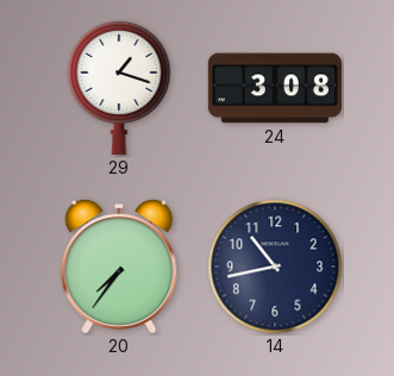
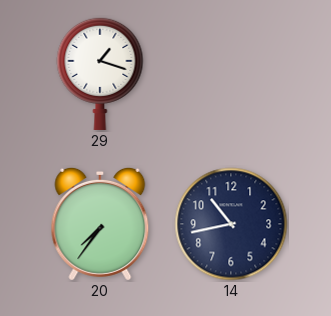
24: 3:08 -> none (275, 88)
